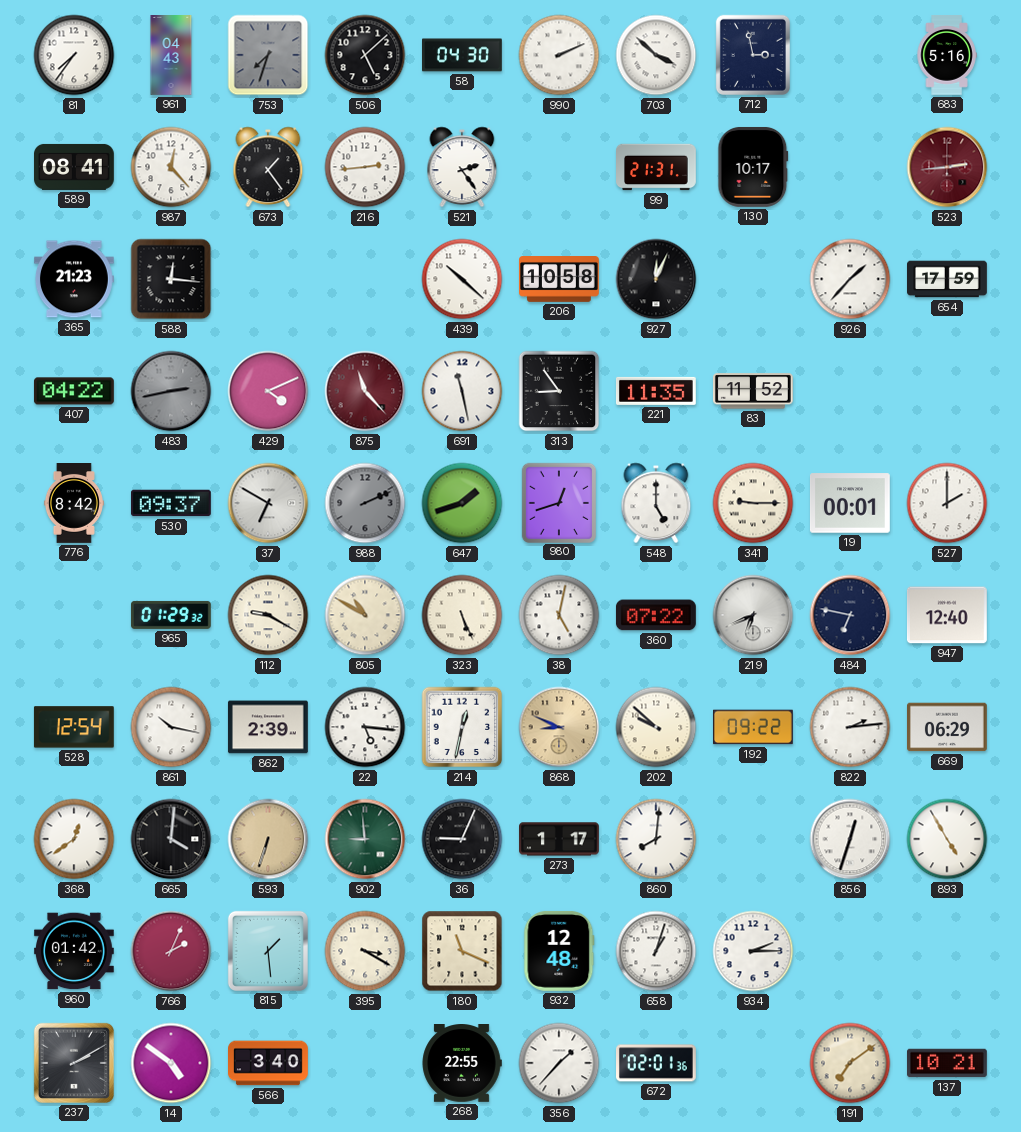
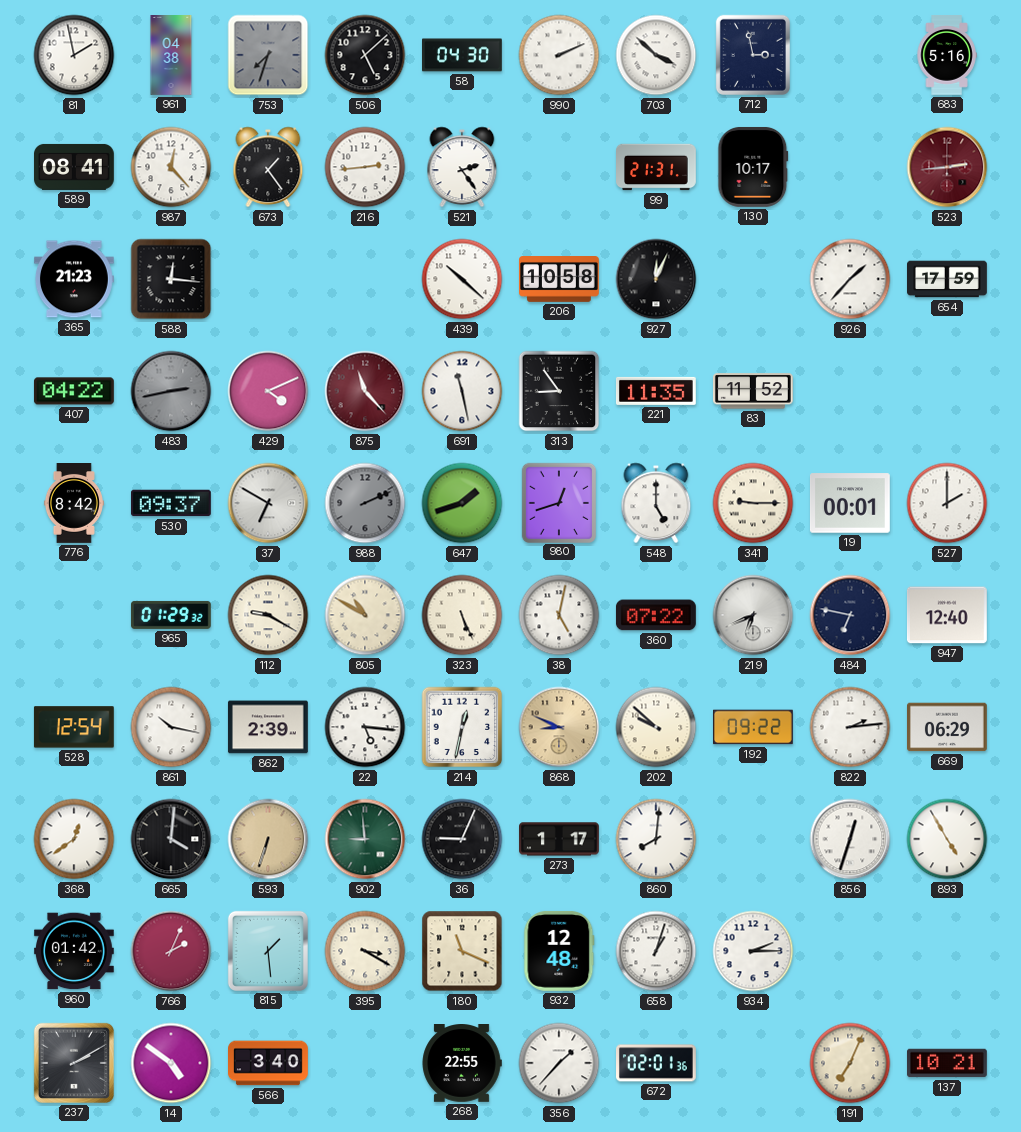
81: 7:36 -> 1:58 (74, 55)
961: 04:43 -> 04:38 (171, 56)
191: 7:09 -> 7:04 (850, 1063)
